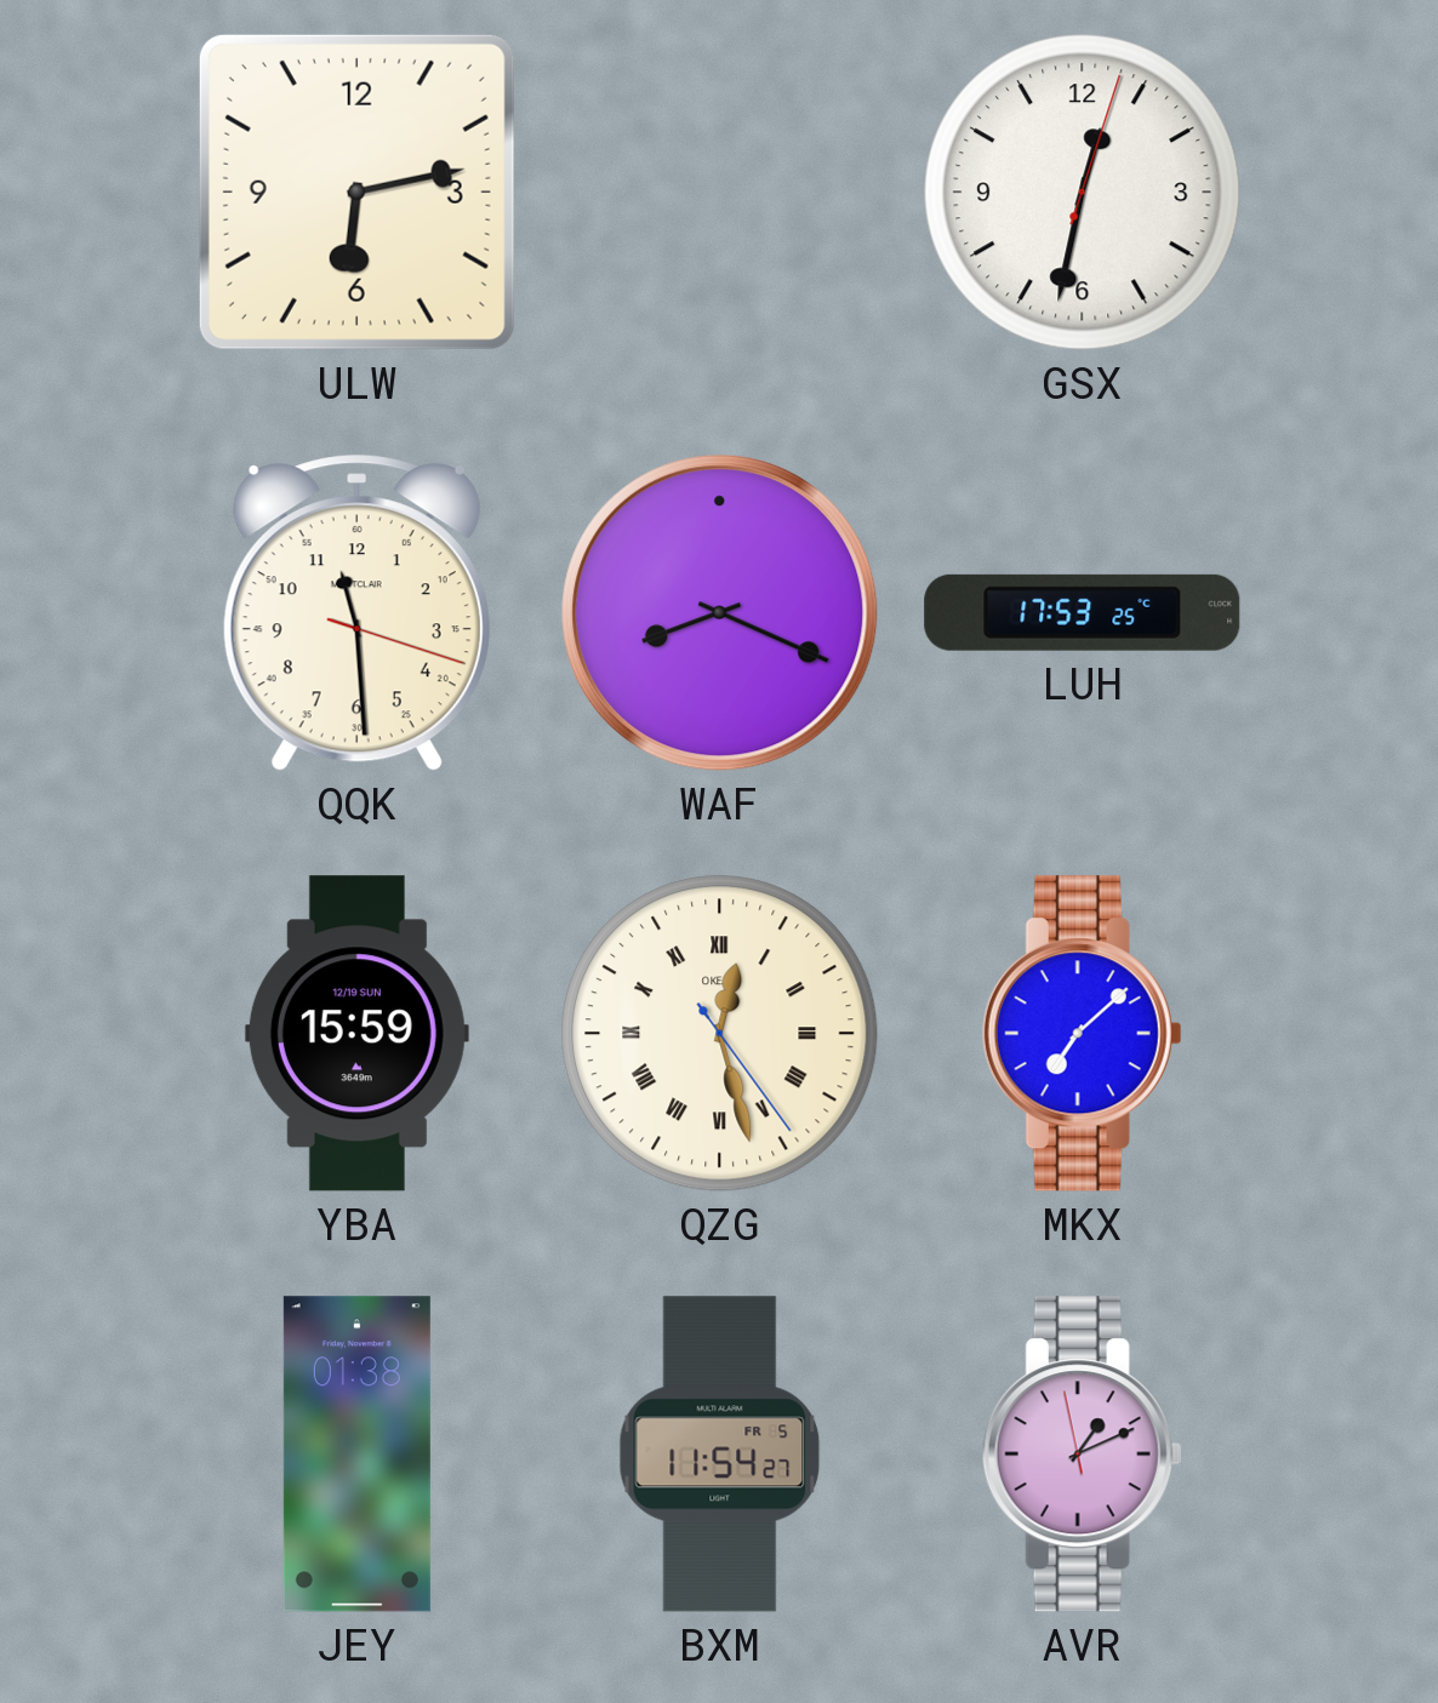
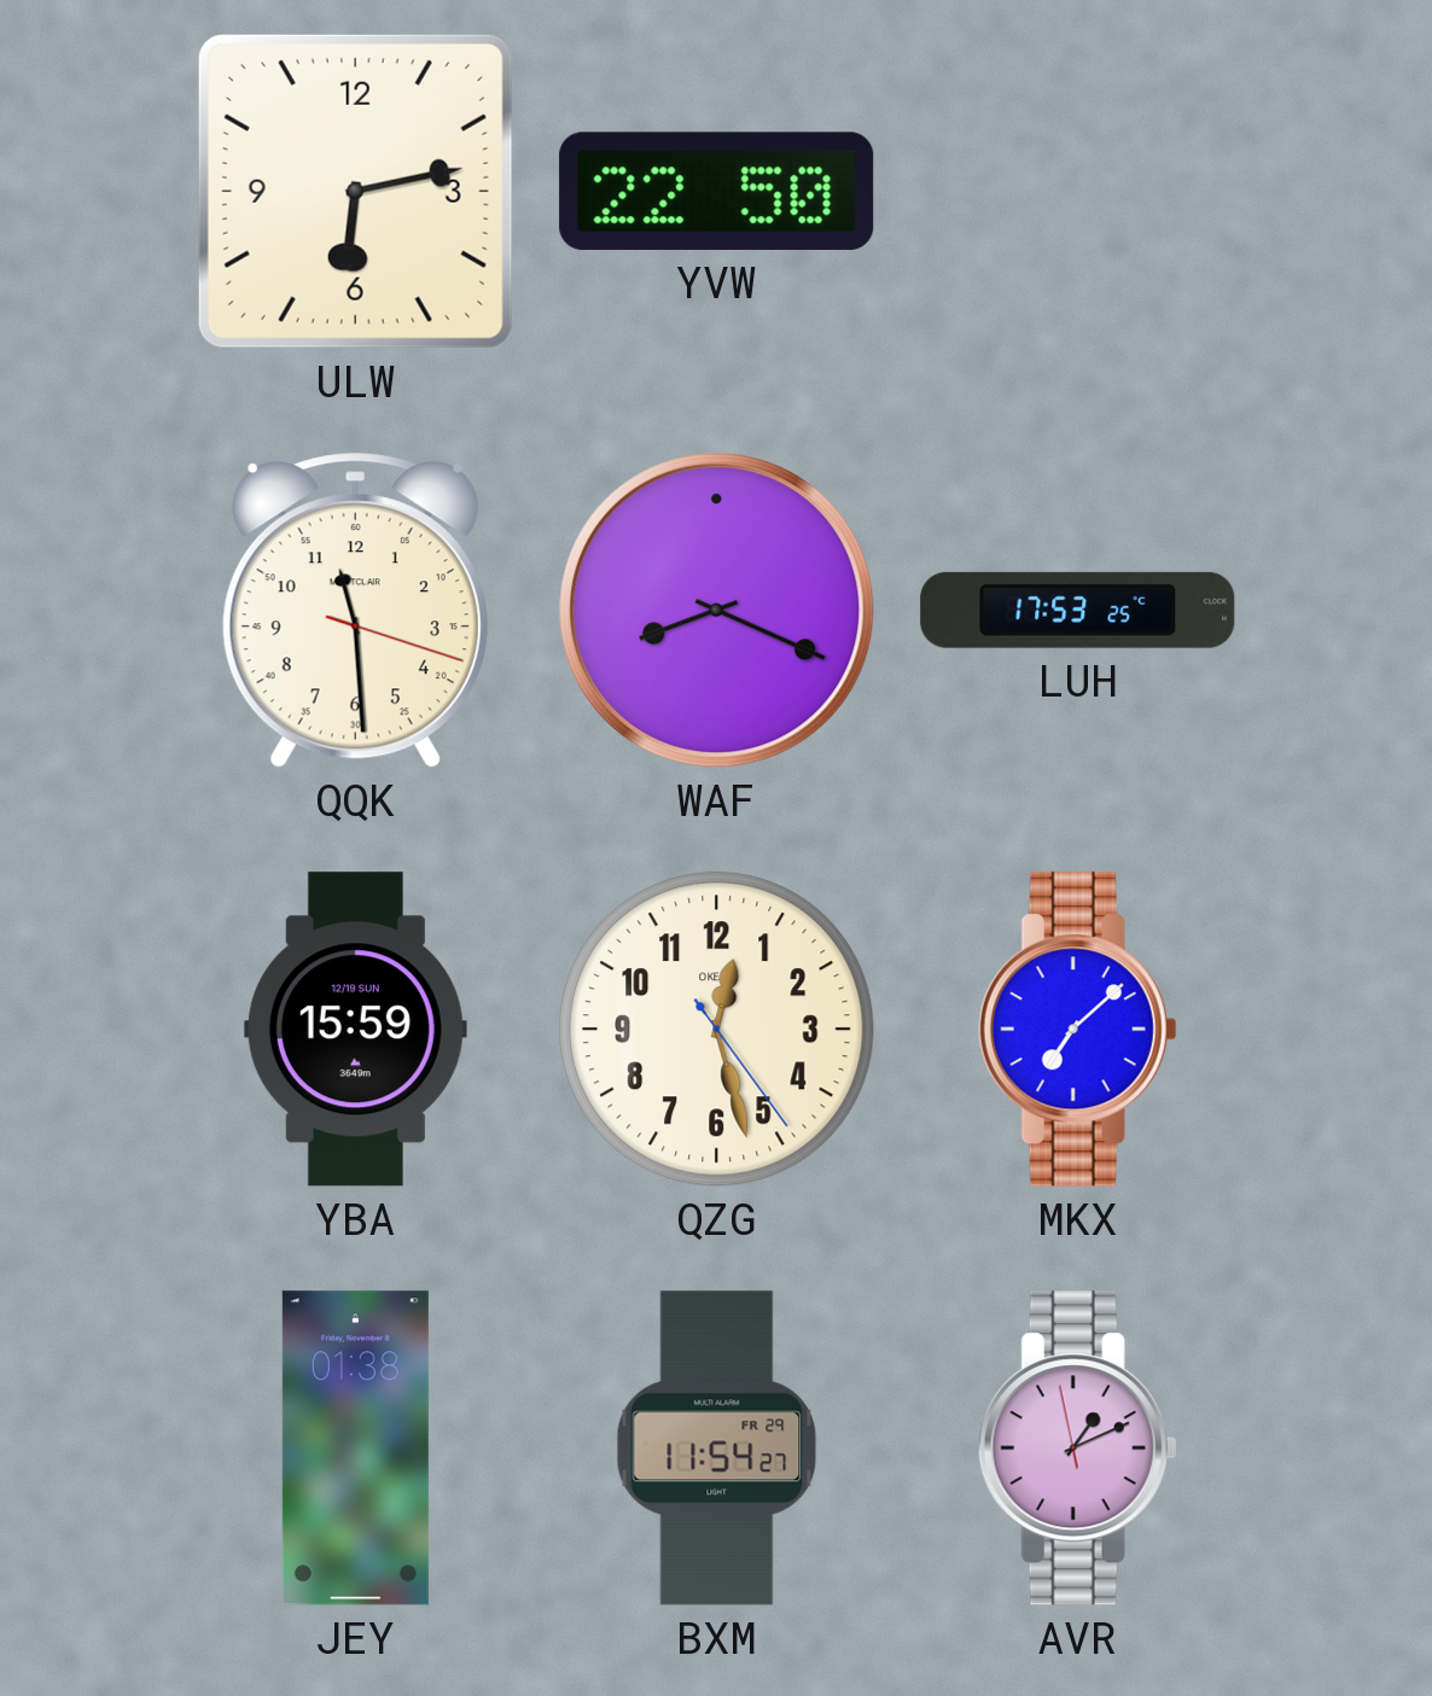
YVW: none -> 22:50 (717, 191)
GSX: 12:32 -> none (1083, 193)
QZG numerals: Roman -> Arabic (717, 1030)
BXM date: FR 5 -> FR 29 (717, 1449)
